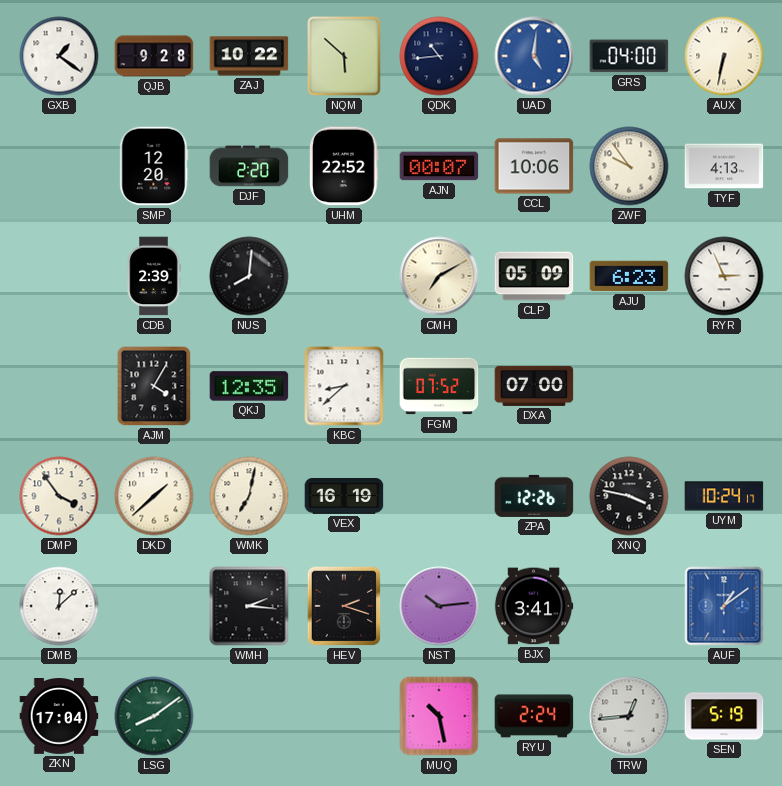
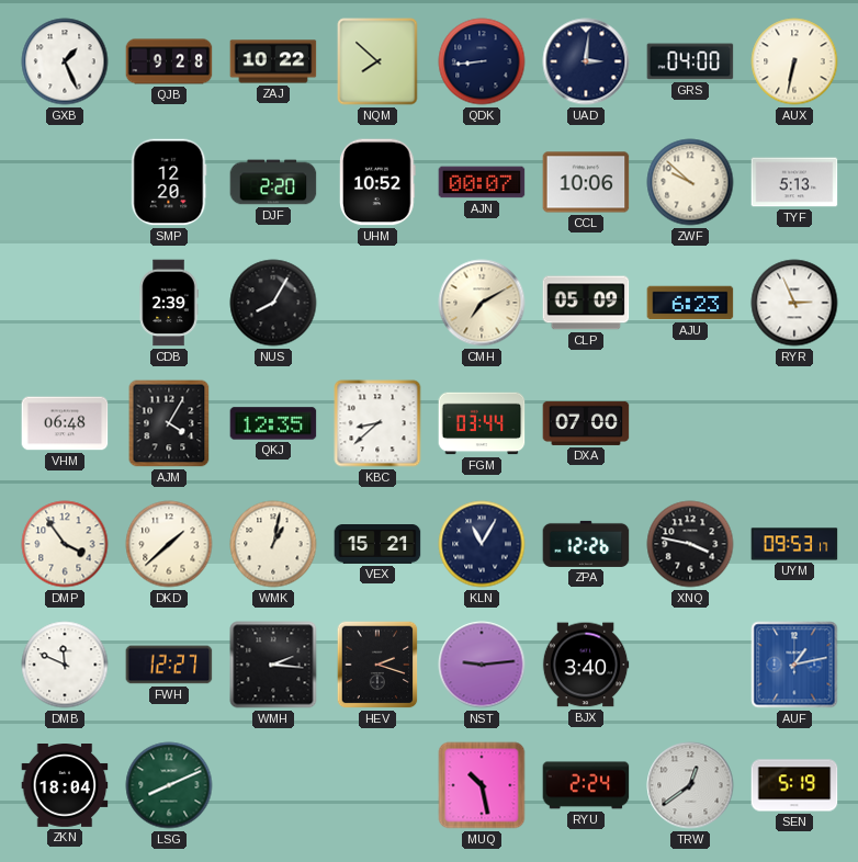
GXB: 1:21 -> 1:26 (65, 61)
NQM: 5:52 -> 7:52 (377, 61)
QDK: 10:44 -> 8:44 (482, 61)
UAD: 5:01 -> 3:01 (586, 61)
UAD dial: blue -> navy (586, 61)
UHM: 22:52 -> 10:52 (379, 182)
ZWF: 9:54 -> 9:52 (690, 182)
TYF: 4:13 -> 5:13 (794, 182)
NUS: 8:01 -> 8:05 (273, 303)
VHM: none -> 06:48 (65, 423)
FGM: 07:52 -> 03:44 (482, 423)
WMK: 7:02 -> 1:02 (273, 544)
VEX: 16:19 -> 15:21 (377, 545)
KLN: none -> 11:05 (482, 544)
UYM: 10:24 -> 09:53 (794, 544)
DMB: 12:08 -> 11:49 (65, 665)
FWH: none -> 12:27 (169, 665)
NST: 10:14 -> 9:14 (482, 665)
BJX: 3:41 -> 3:40 (586, 665)
AUF: 1:09 -> 1:13 (794, 665)
ZKN: 17:04 -> 18:04 (65, 786)
LSG: 8:09 -> 8:11 (169, 785)
TRW: 12:44 -> 12:39 (690, 785)
